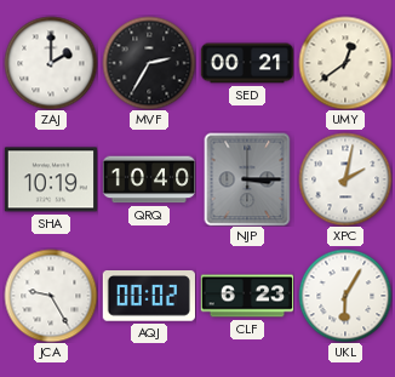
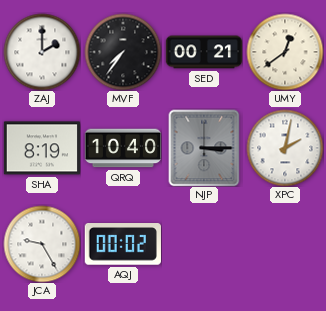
MVF: 2:35 -> 7:36 (123, 52)
SHA: 10:19 -> 8:19 (41, 148)
CLF: 6:23 -> none (247, 296)
UKL: 6:05 -> none (345, 296)
